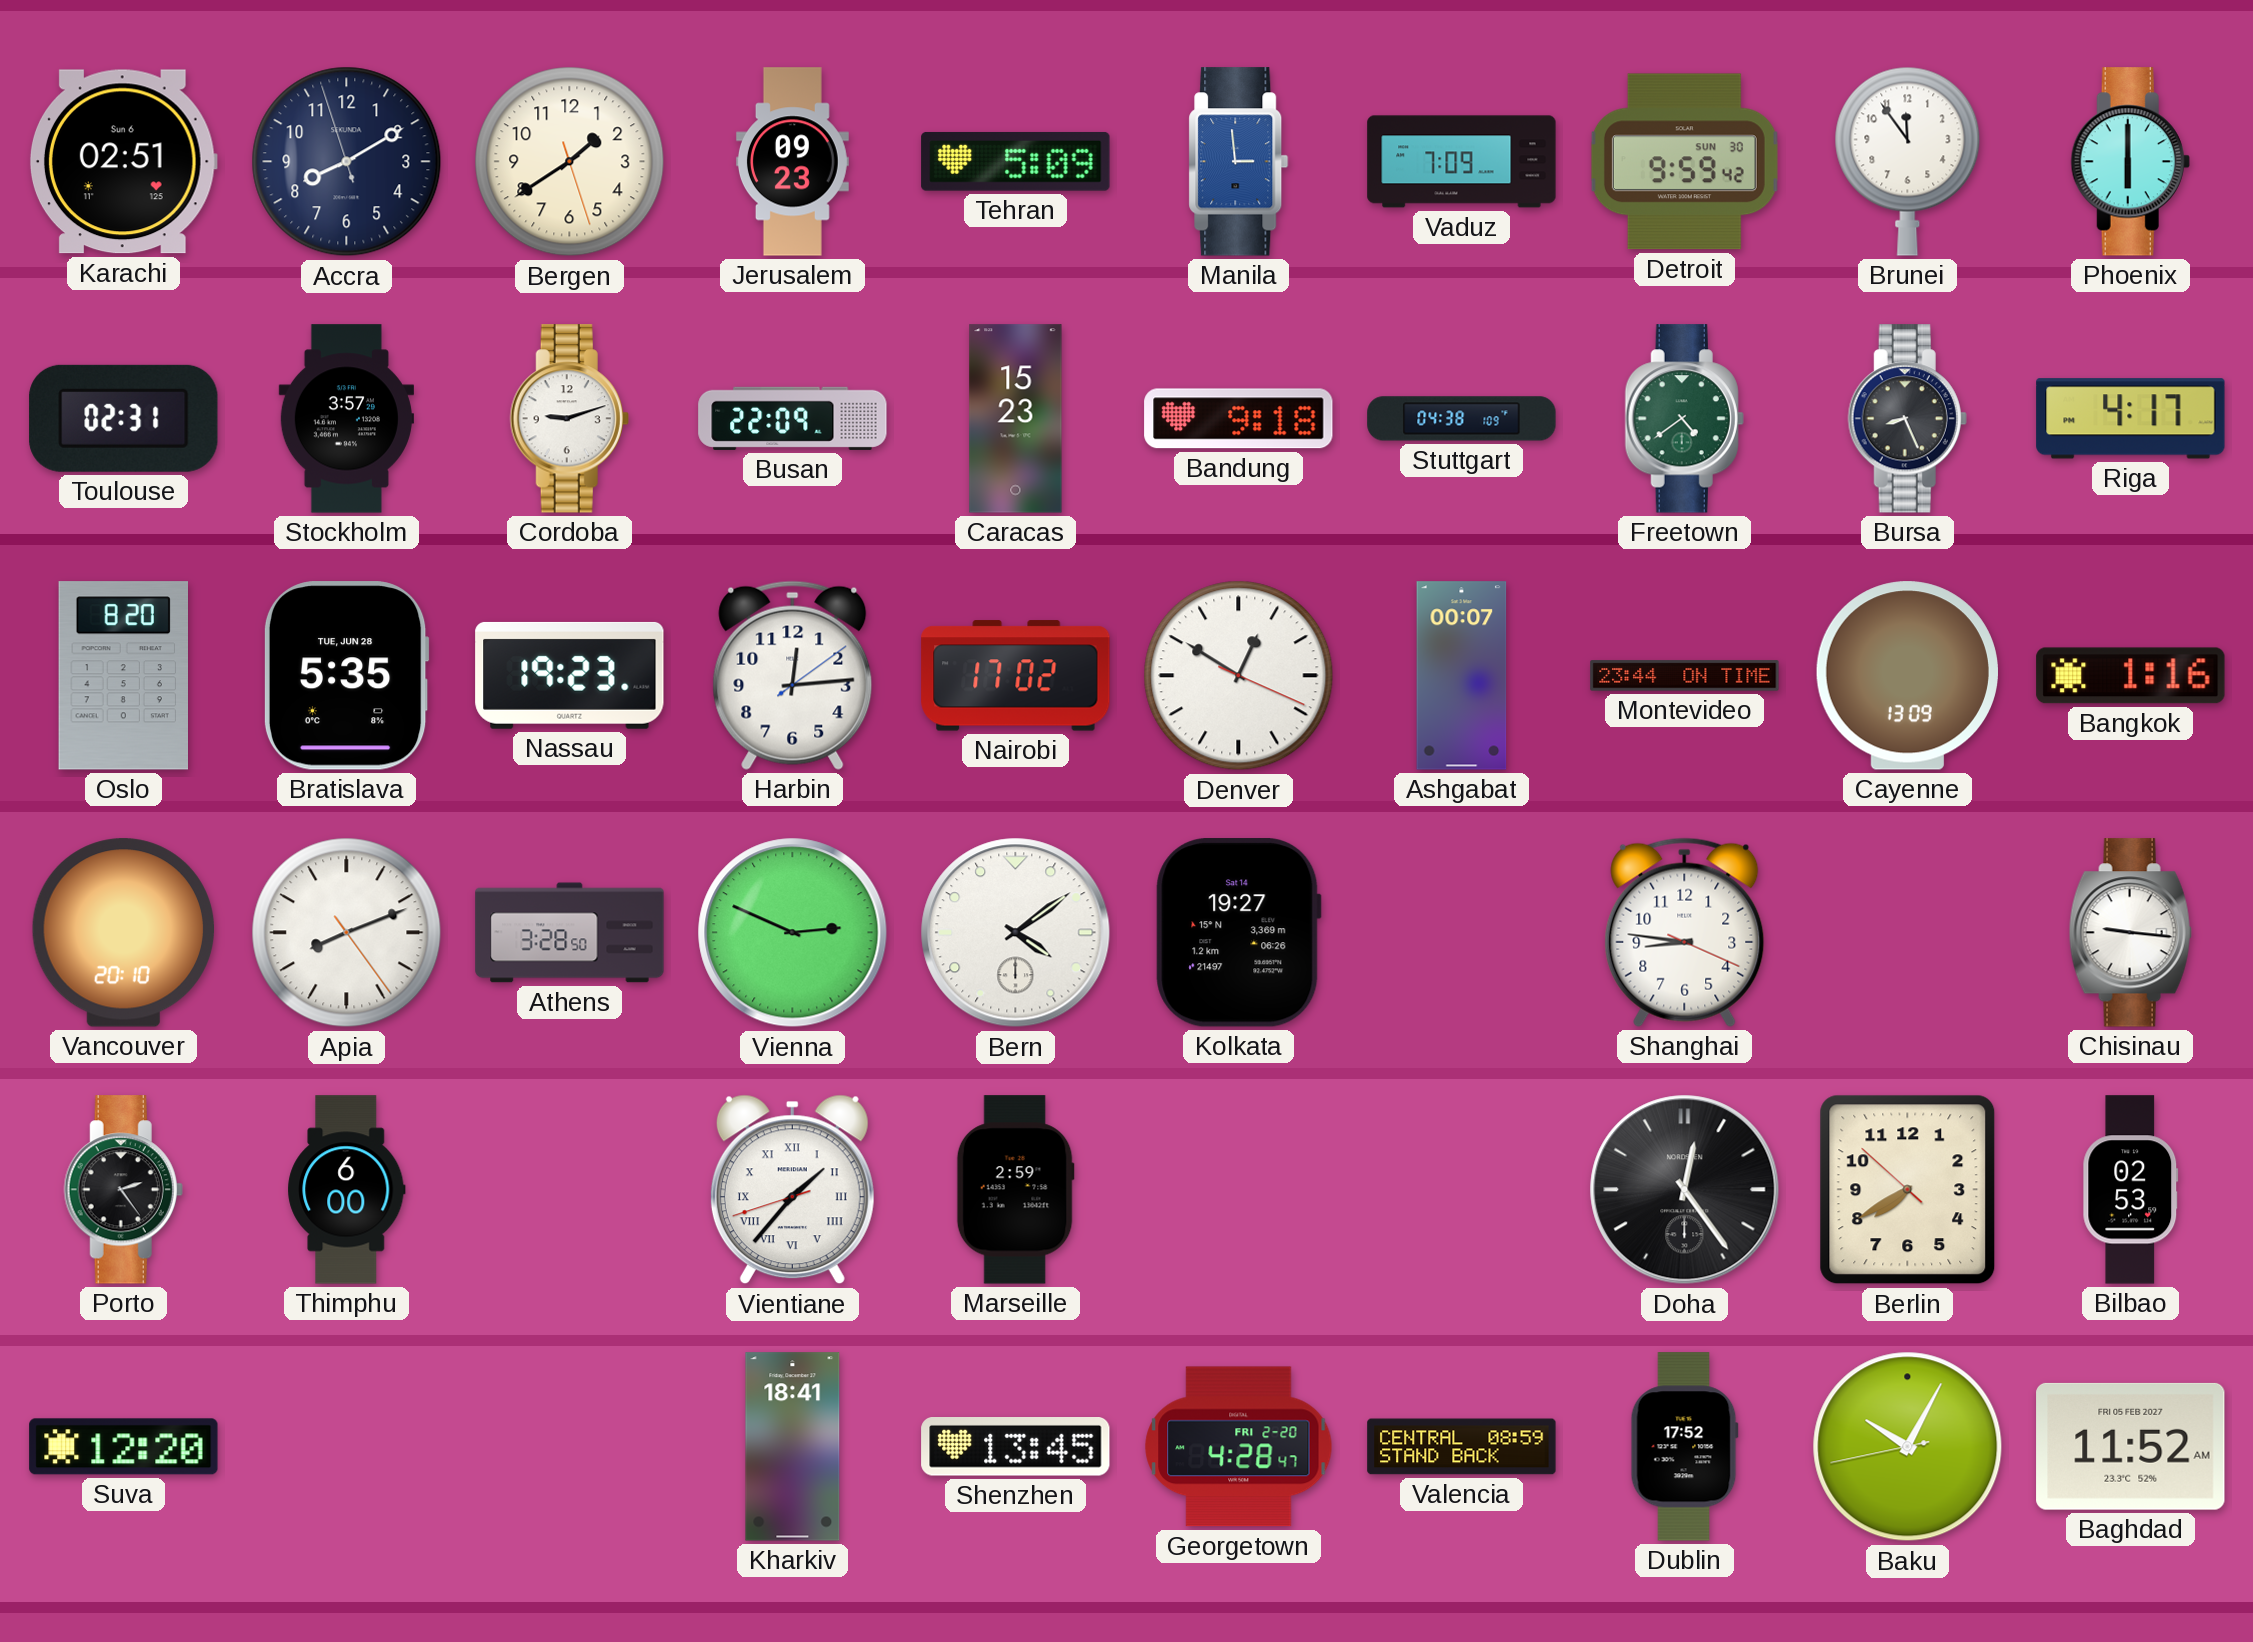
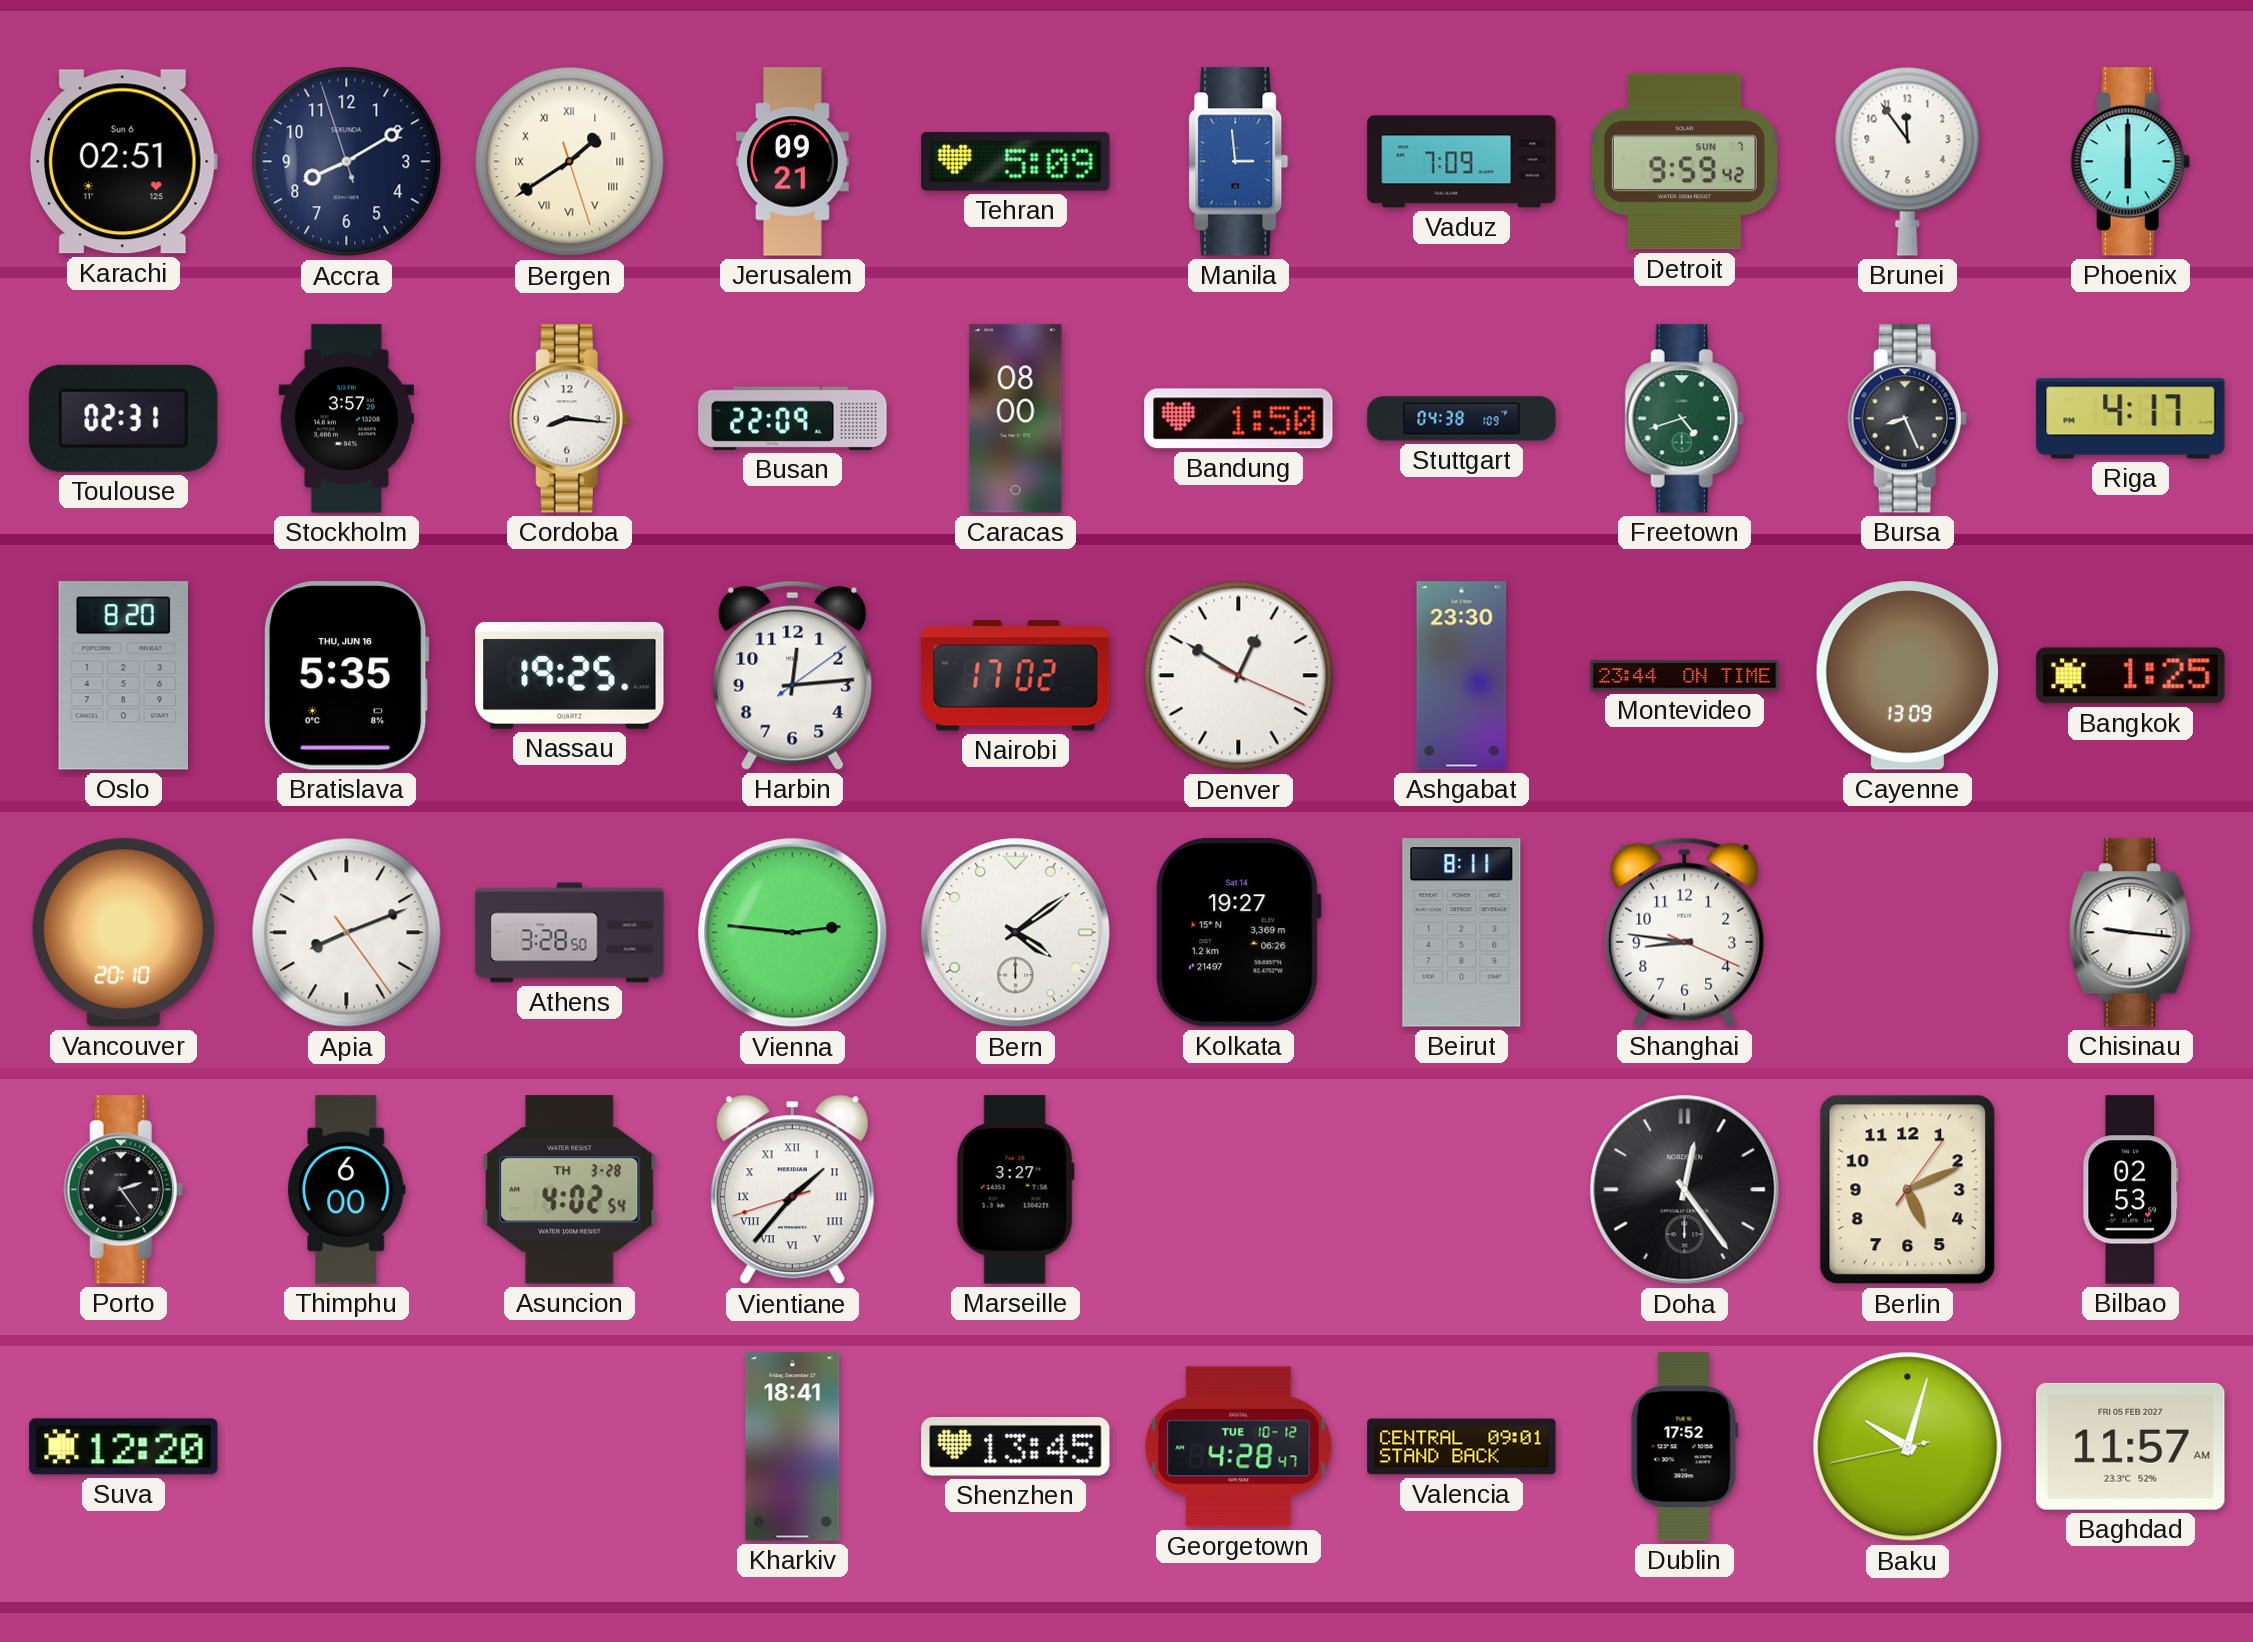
Bergen numerals: Arabic -> Roman (570, 162)
Jerusalem: 09:23 -> 09:21 (792, 162)
Detroit date: SUN 30 -> SUN 7 (1684, 162)
Cordoba: 9:12 -> 8:16 (569, 419)
Caracas: 15:23 -> 08:00 (1016, 419)
Bandung: 9:18 -> 1:50 (1239, 419)
Freetown: 4:39 -> 4:42 (1684, 419)
Bratislava date: TUE, JUN 28 -> THU, JUN 16 (346, 676)
Nassau: 19:23 -> 19:25 (570, 675)
Ashgabat: 00:07 -> 23:30 (1462, 676)
Bangkok: 1:16 -> 1:25 (2131, 676)
Vienna: 2:49 -> 2:46 (793, 933)
Beirut: none -> 8:11 (1462, 933)
Asuncion: none -> 4:02 (570, 1190)
Marseille: 2:59 -> 3:27 (1015, 1190)
Berlin: 7:39 -> 5:11 (1908, 1190)
Georgetown date: FRI 2-20 -> TUE 10-12 (1239, 1447)
Valencia: 08:59 -> 09:01 (1462, 1447)
Baku: 10:04 -> 10:02 (1908, 1447)
Baghdad: 11:52 -> 11:57 (2131, 1446)
